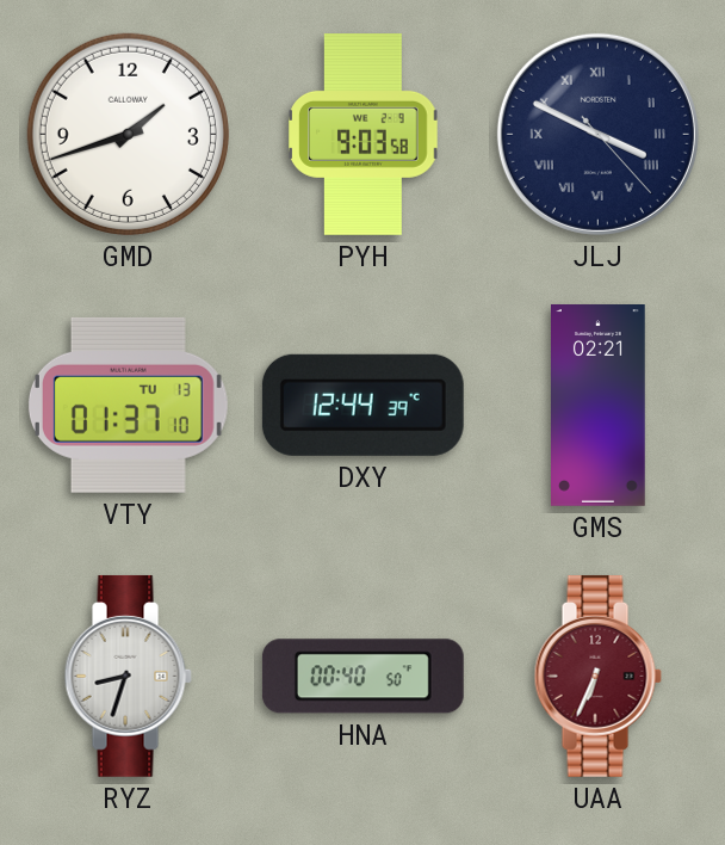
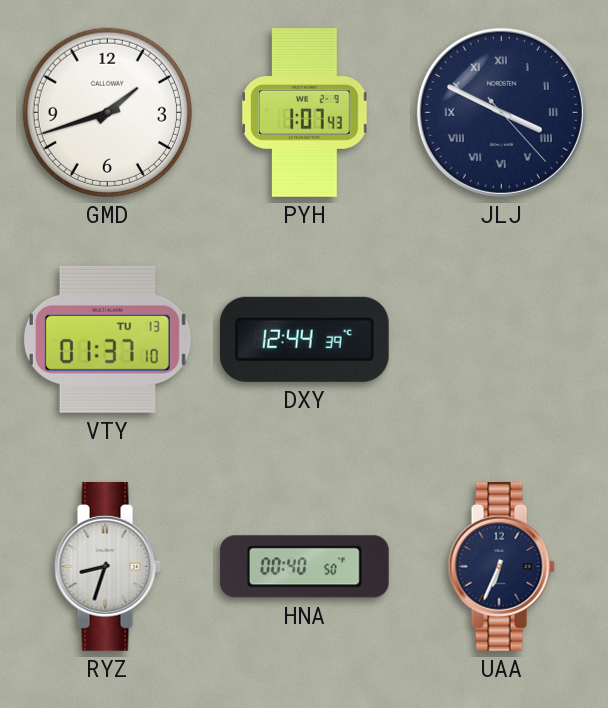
PYH: 9:03 -> 1:07 (305, 113)
GMS: 02:21 -> none (599, 406)
UAA dial: burgundy -> navy (501, 566)
